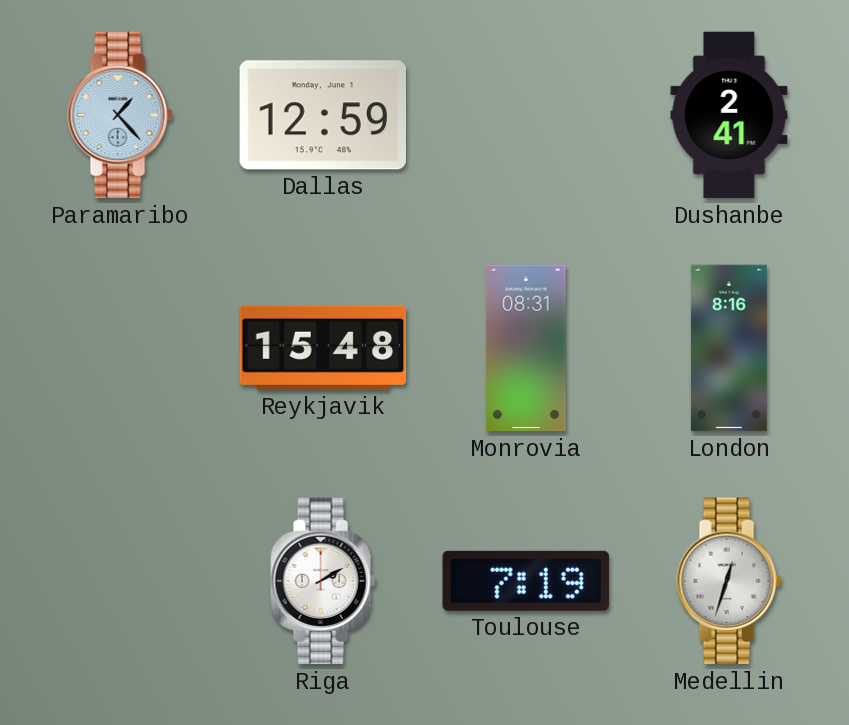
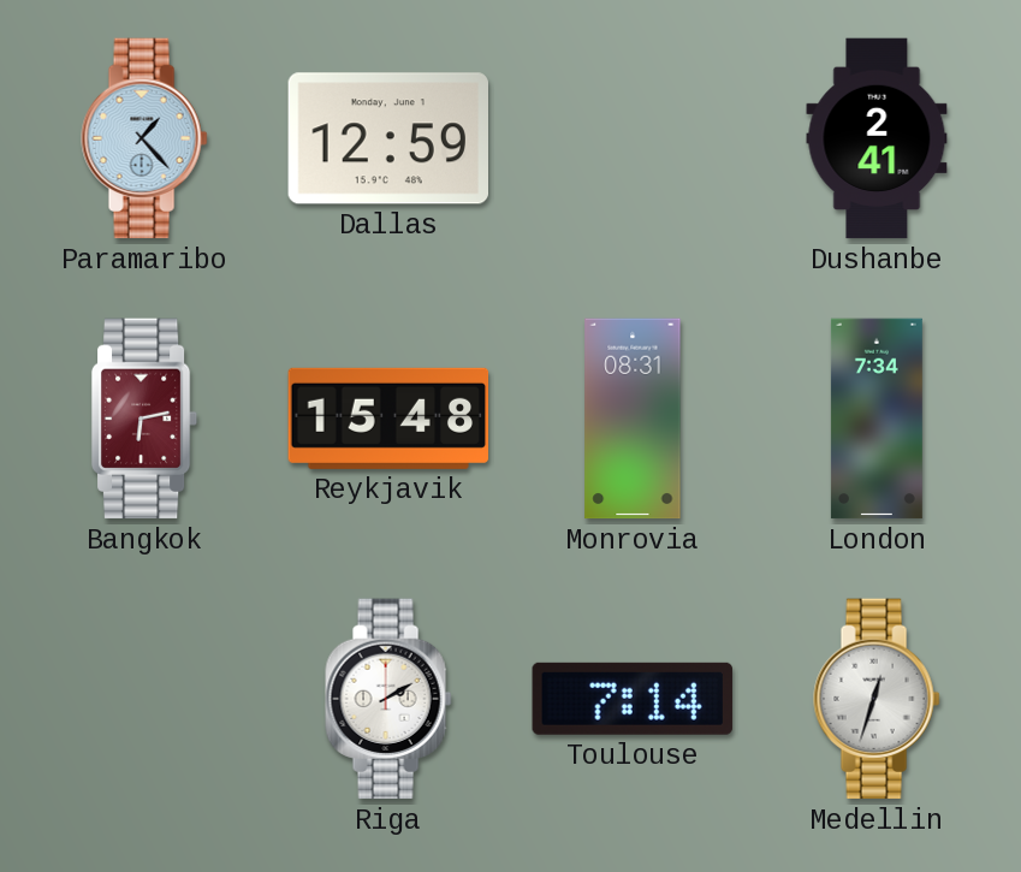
Bangkok: none -> 6:13 (144, 419)
London: 8:16 -> 7:34 (877, 419)
Toulouse: 7:19 -> 7:14 (633, 699)
